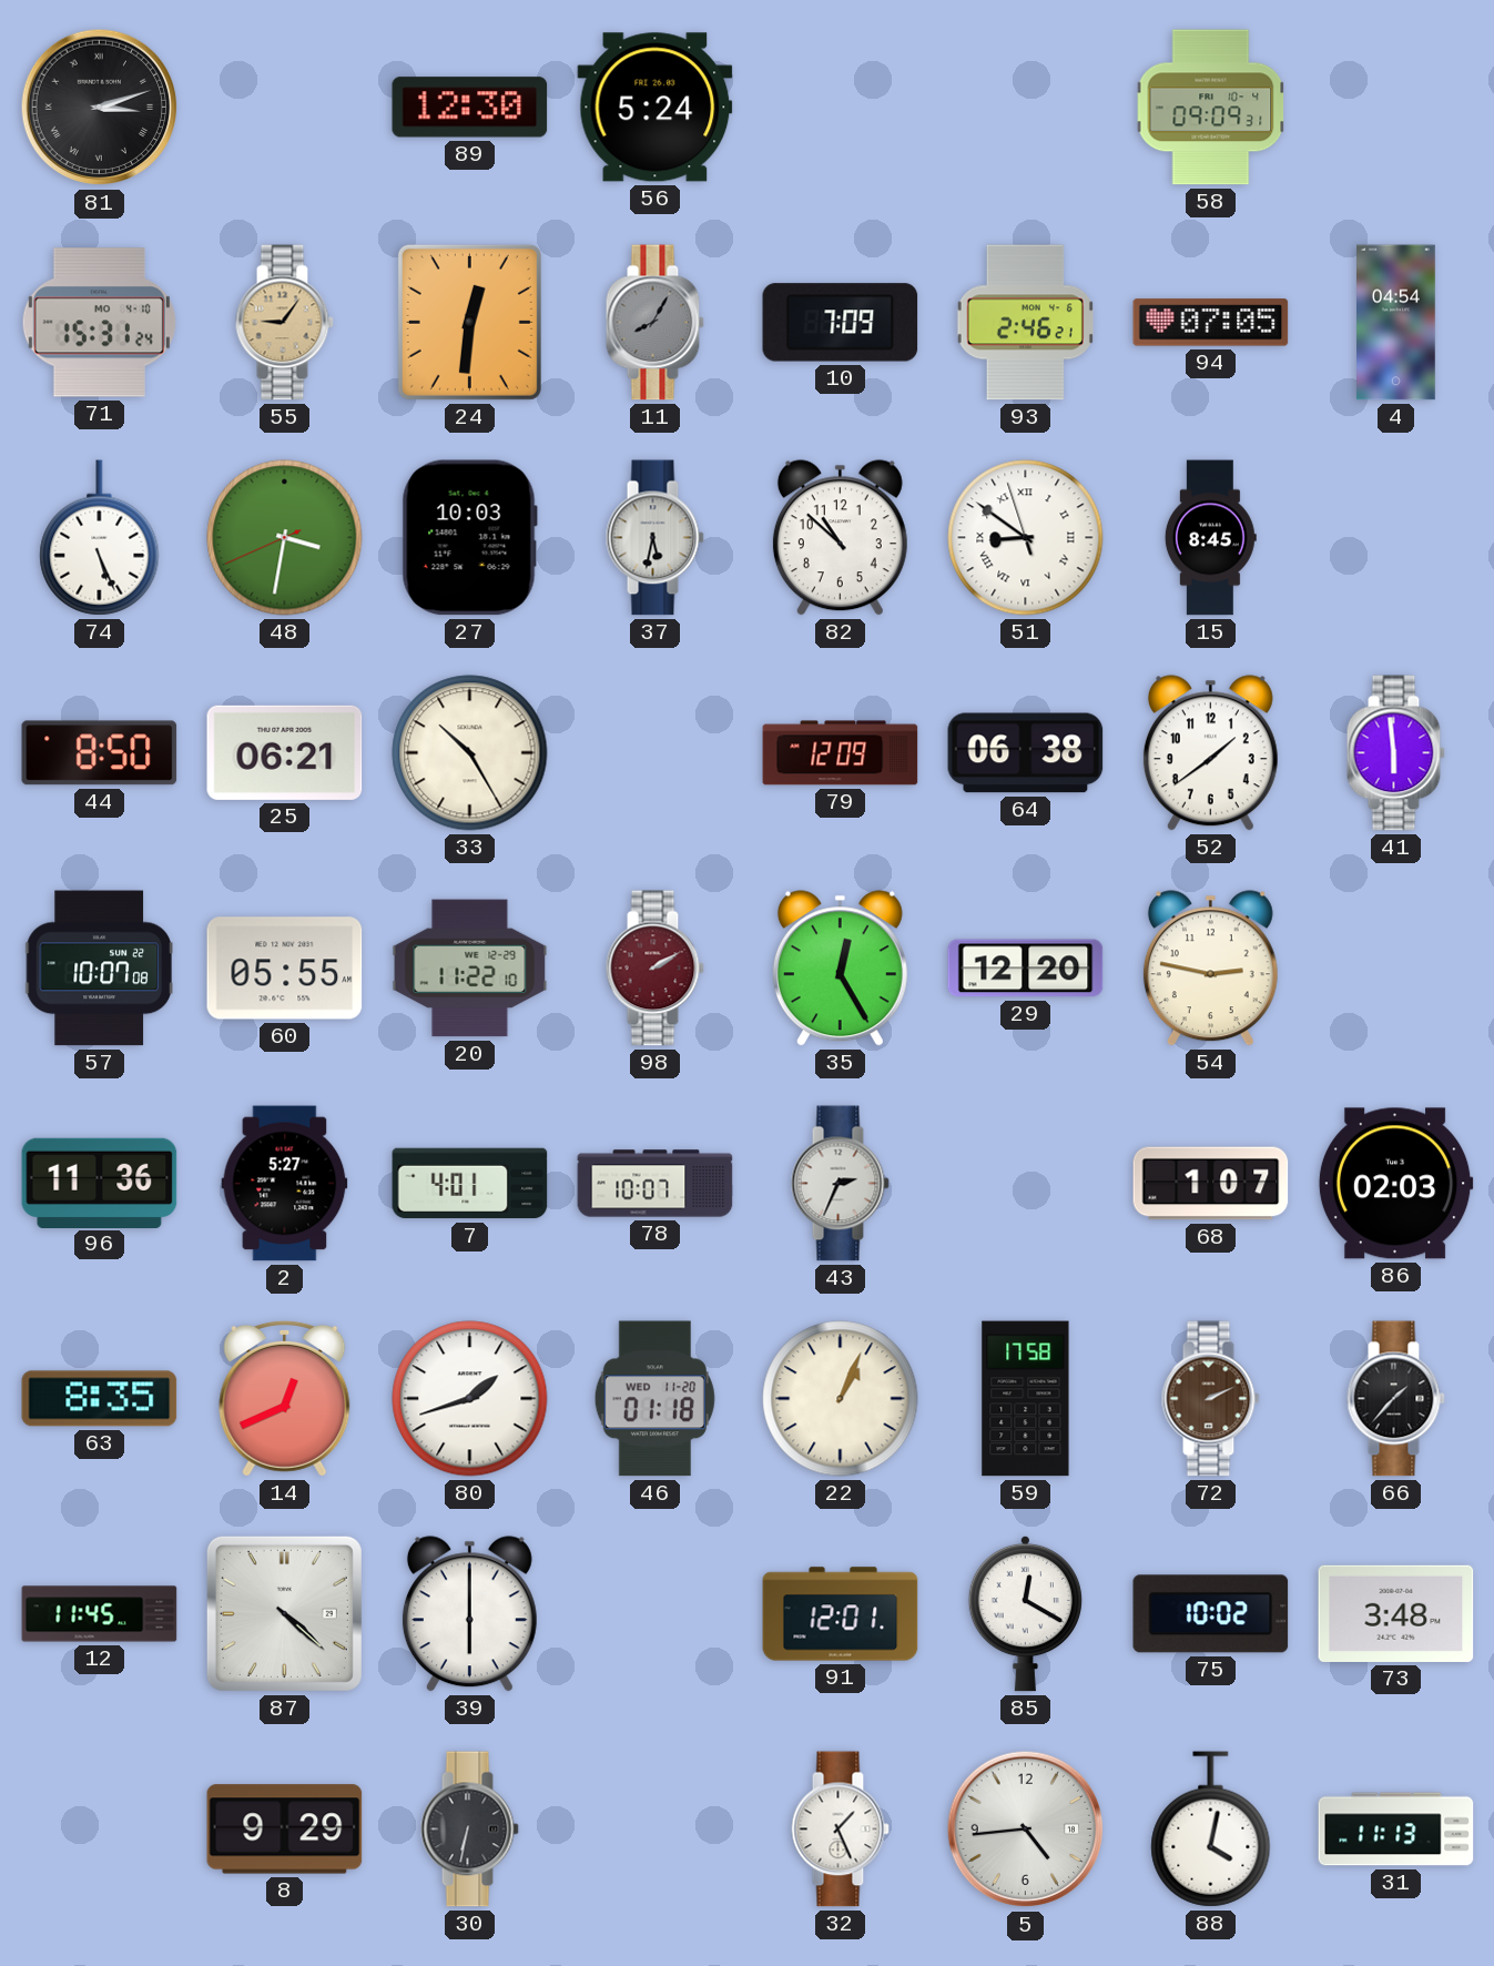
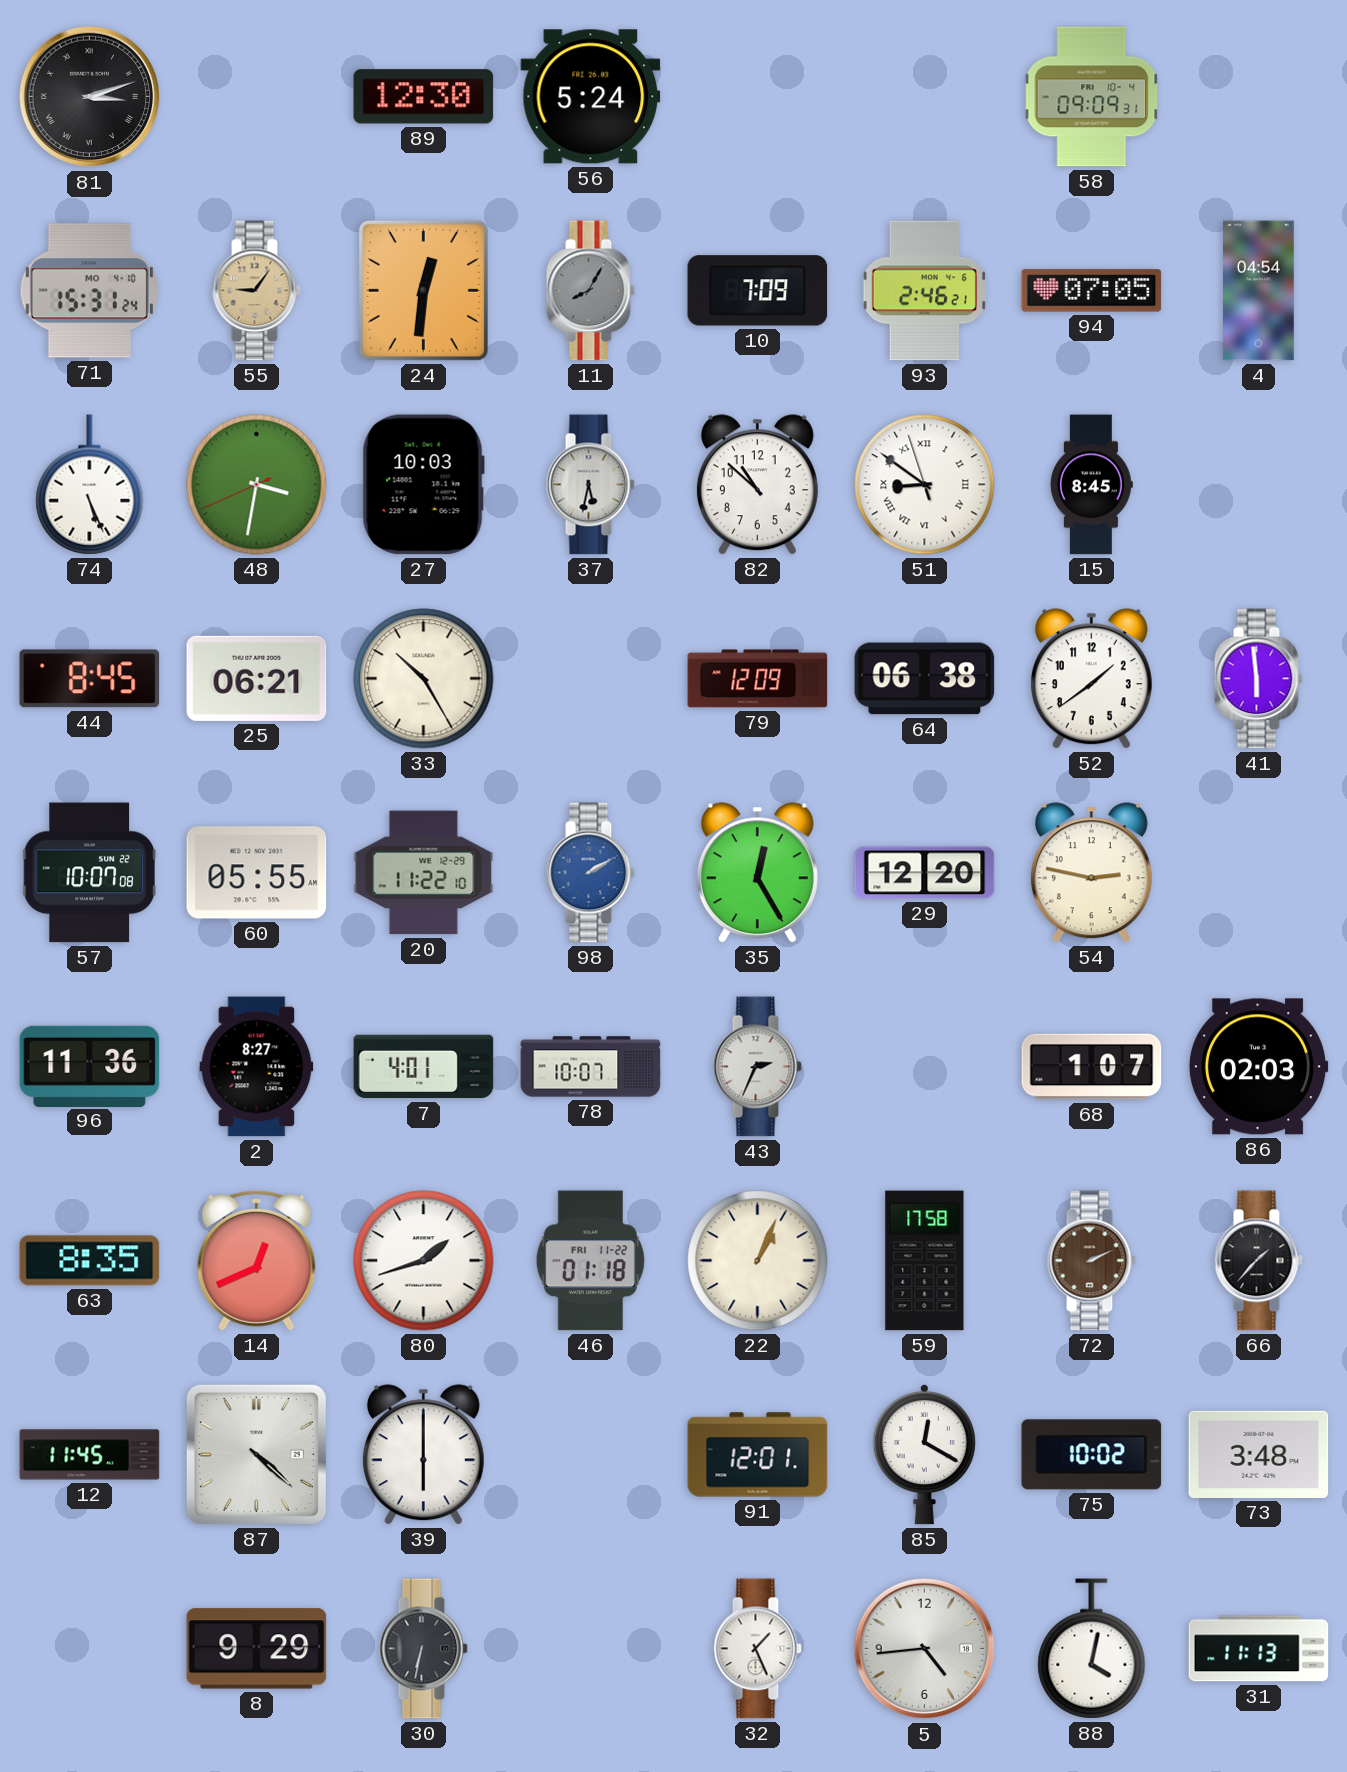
44: 8:50 -> 8:45 (90, 679)
98 dial: burgundy -> blue (590, 873)
2: 5:27 -> 8:27 (257, 1067)
46 date: WED 11-20 -> FRI 11-22 (590, 1261)
